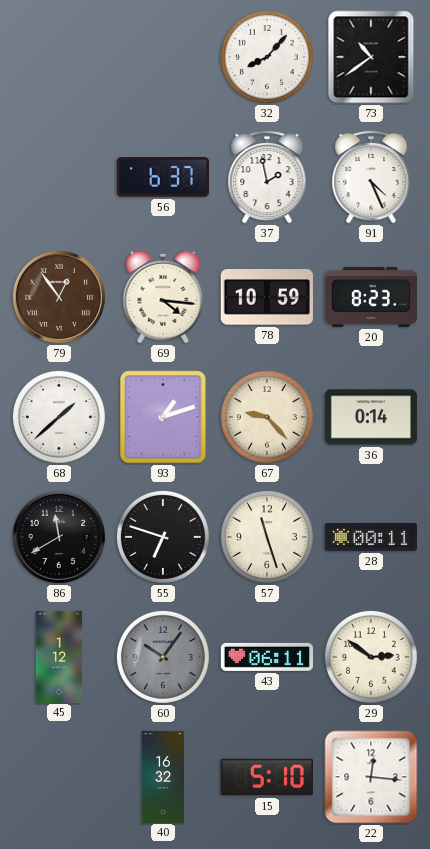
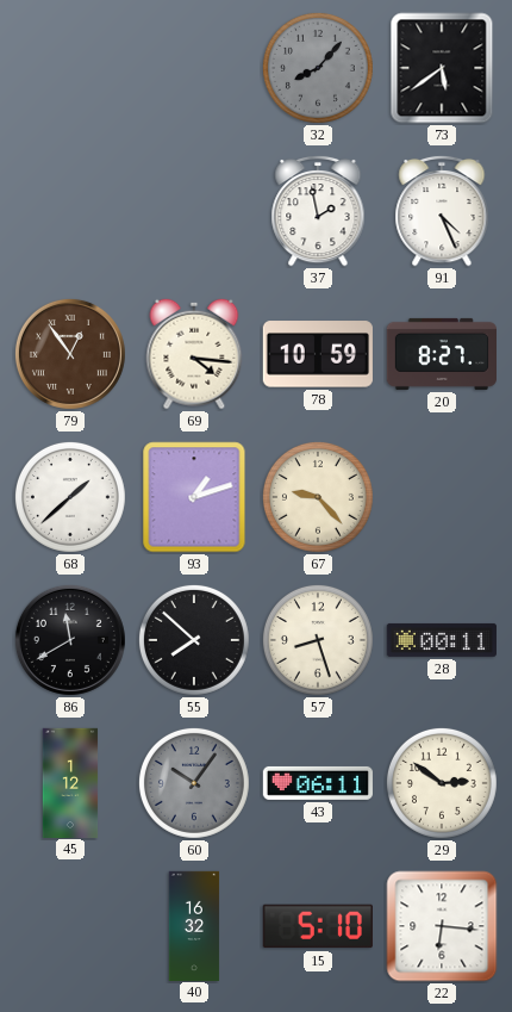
32 dial: white -> grey (318, 68)
73: 10:39 -> 5:39 (442, 68)
56: 6:37 -> none (163, 177)
20: 8:23 -> 8:27 (441, 354)
36: 0:14 -> none (371, 417)
55: 6:48 -> 7:52 (194, 640)
57: 11:27 -> 8:27 (318, 640)
22: 12:16 -> 6:16 (442, 926)
